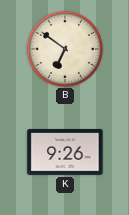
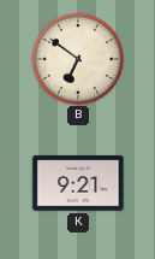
K: 9:26 -> 9:21 (78, 183)
